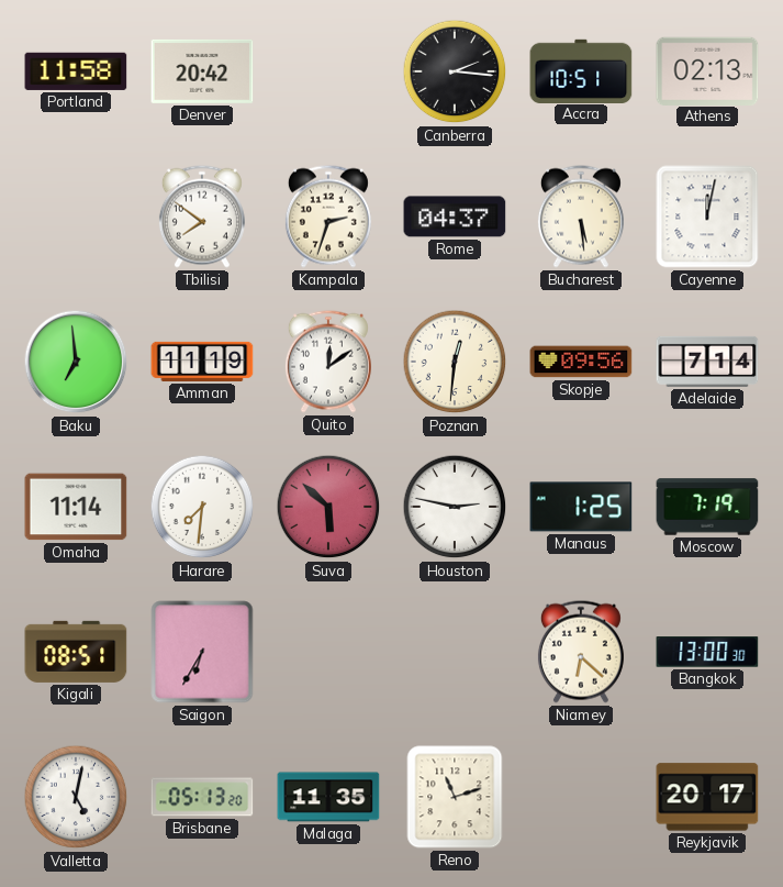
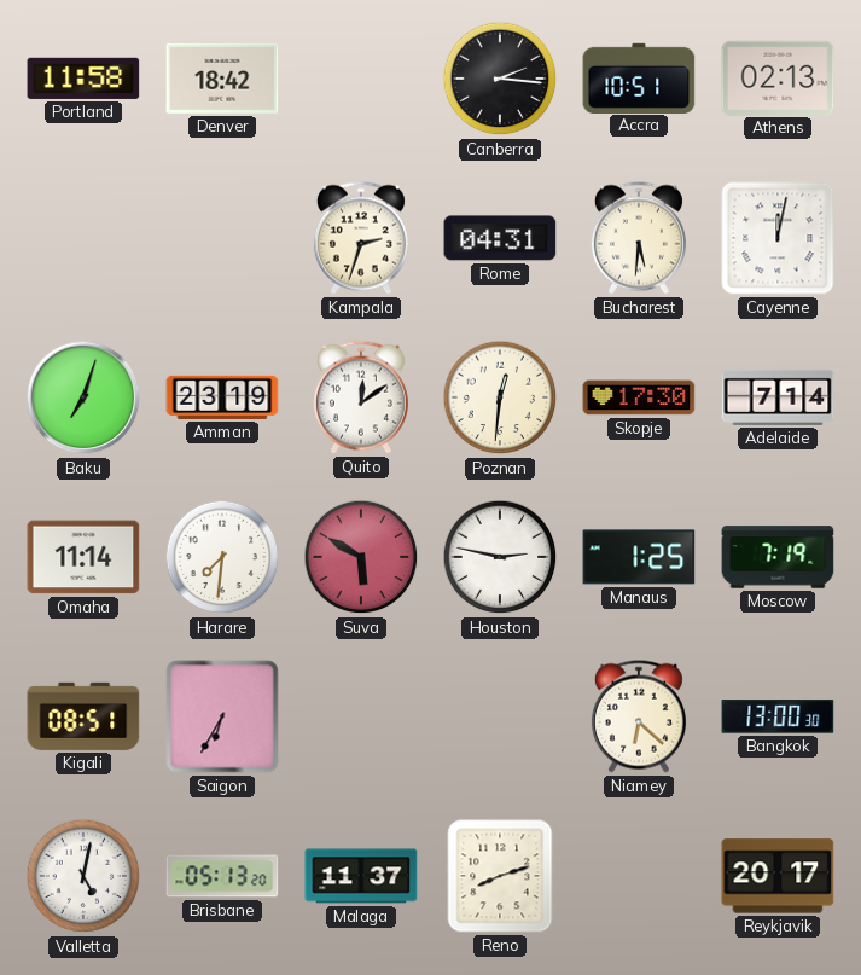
Denver: 20:42 -> 18:42 (222, 79)
Tbilisi: 7:51 -> none (202, 217)
Rome: 04:37 -> 04:31 (500, 238)
Bucharest: 5:29 -> 5:31 (639, 238)
Baku: 6:59 -> 7:03 (83, 397)
Amman: 11:19 -> 23:19 (222, 397)
Skopje: 09:56 -> 17:30 (639, 397)
Suva: 5:52 -> 5:50 (361, 557)
Malaga: 11:35 -> 11:37 (361, 876)
Reno: 11:12 -> 8:12 (500, 876)
